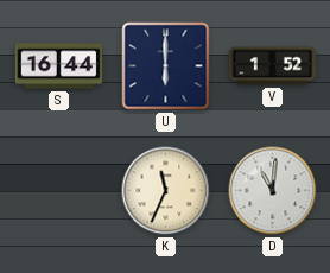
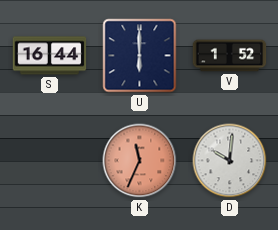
K dial: cream -> salmon (140, 161)
D: 11:01 -> 10:01 (230, 161)
